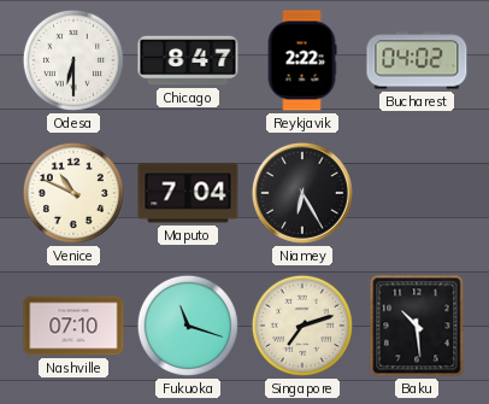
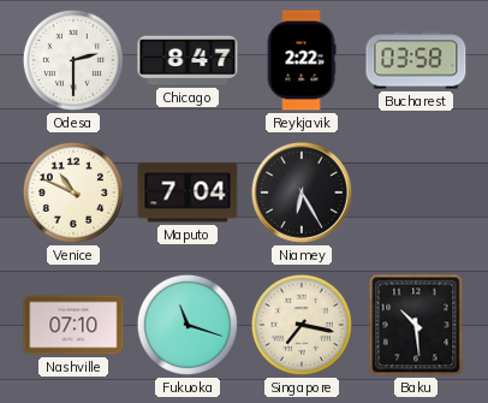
Odesa: 6:30 -> 2:30 (73, 60)
Bucharest: 04:02 -> 03:58 (416, 60)
Singapore: 7:12 -> 7:17 (302, 325)
